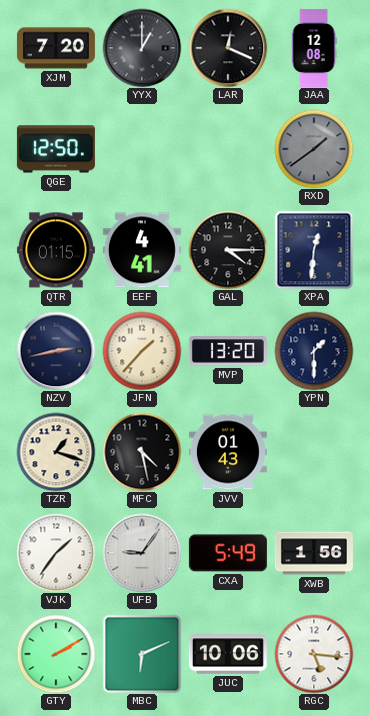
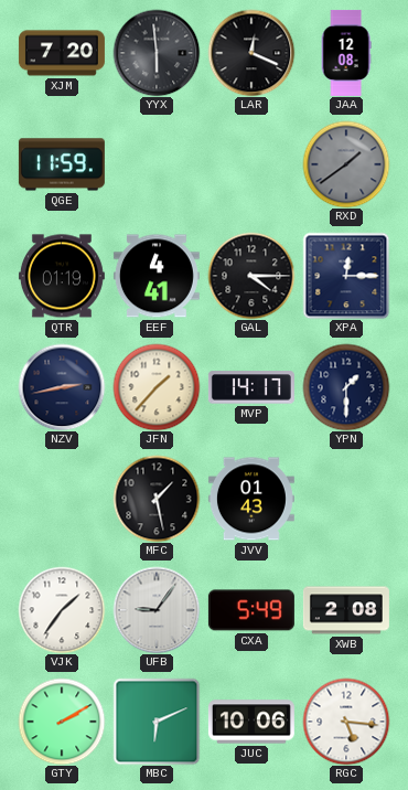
YYX: 1:00 -> 5:59 (157, 53)
QGE: 12:50 -> 11:59 (62, 164)
QTR: 01:15 -> 01:19 (62, 276)
XPA: 12:31 -> 12:15 (346, 276)
MVP: 13:20 -> 14:17 (251, 387)
TZR: 1:18 -> none (56, 452)
MFC: 4:28 -> 1:28 (157, 499)
XWB: 1:56 -> 2:08 (346, 610)
